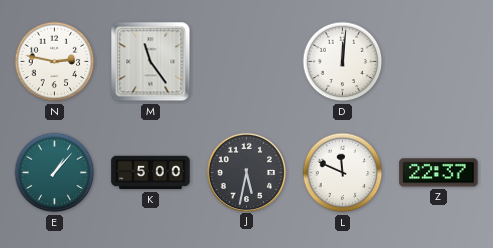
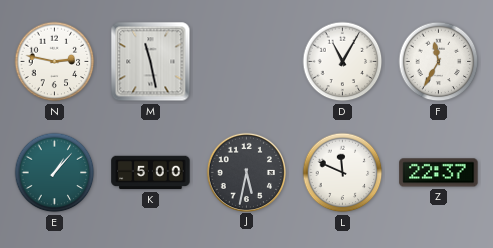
M: 11:24 -> 11:28 (151, 62)
D: 12:01 -> 11:05 (343, 62)
F: none -> 11:35 (439, 62)
